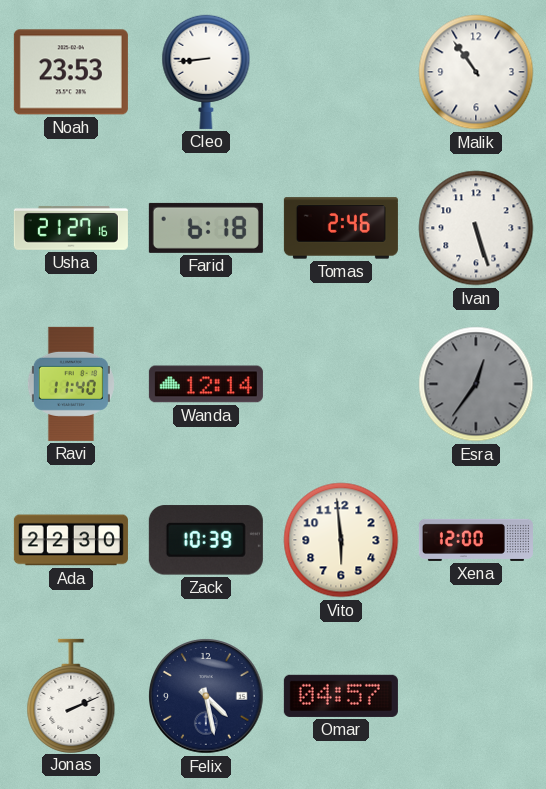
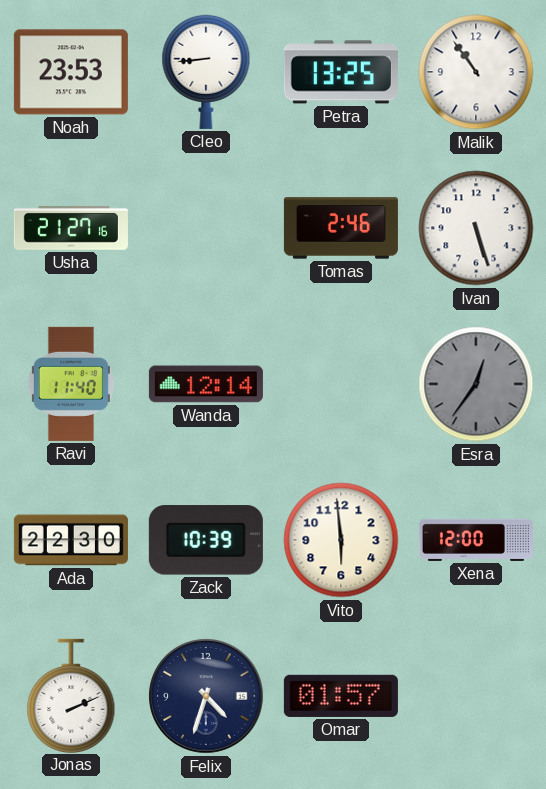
Petra: none -> 13:25 (341, 72)
Farid: 6:18 -> none (206, 228)
Felix: 4:28 -> 4:33 (207, 697)
Omar: 04:57 -> 01:57 (341, 696)
